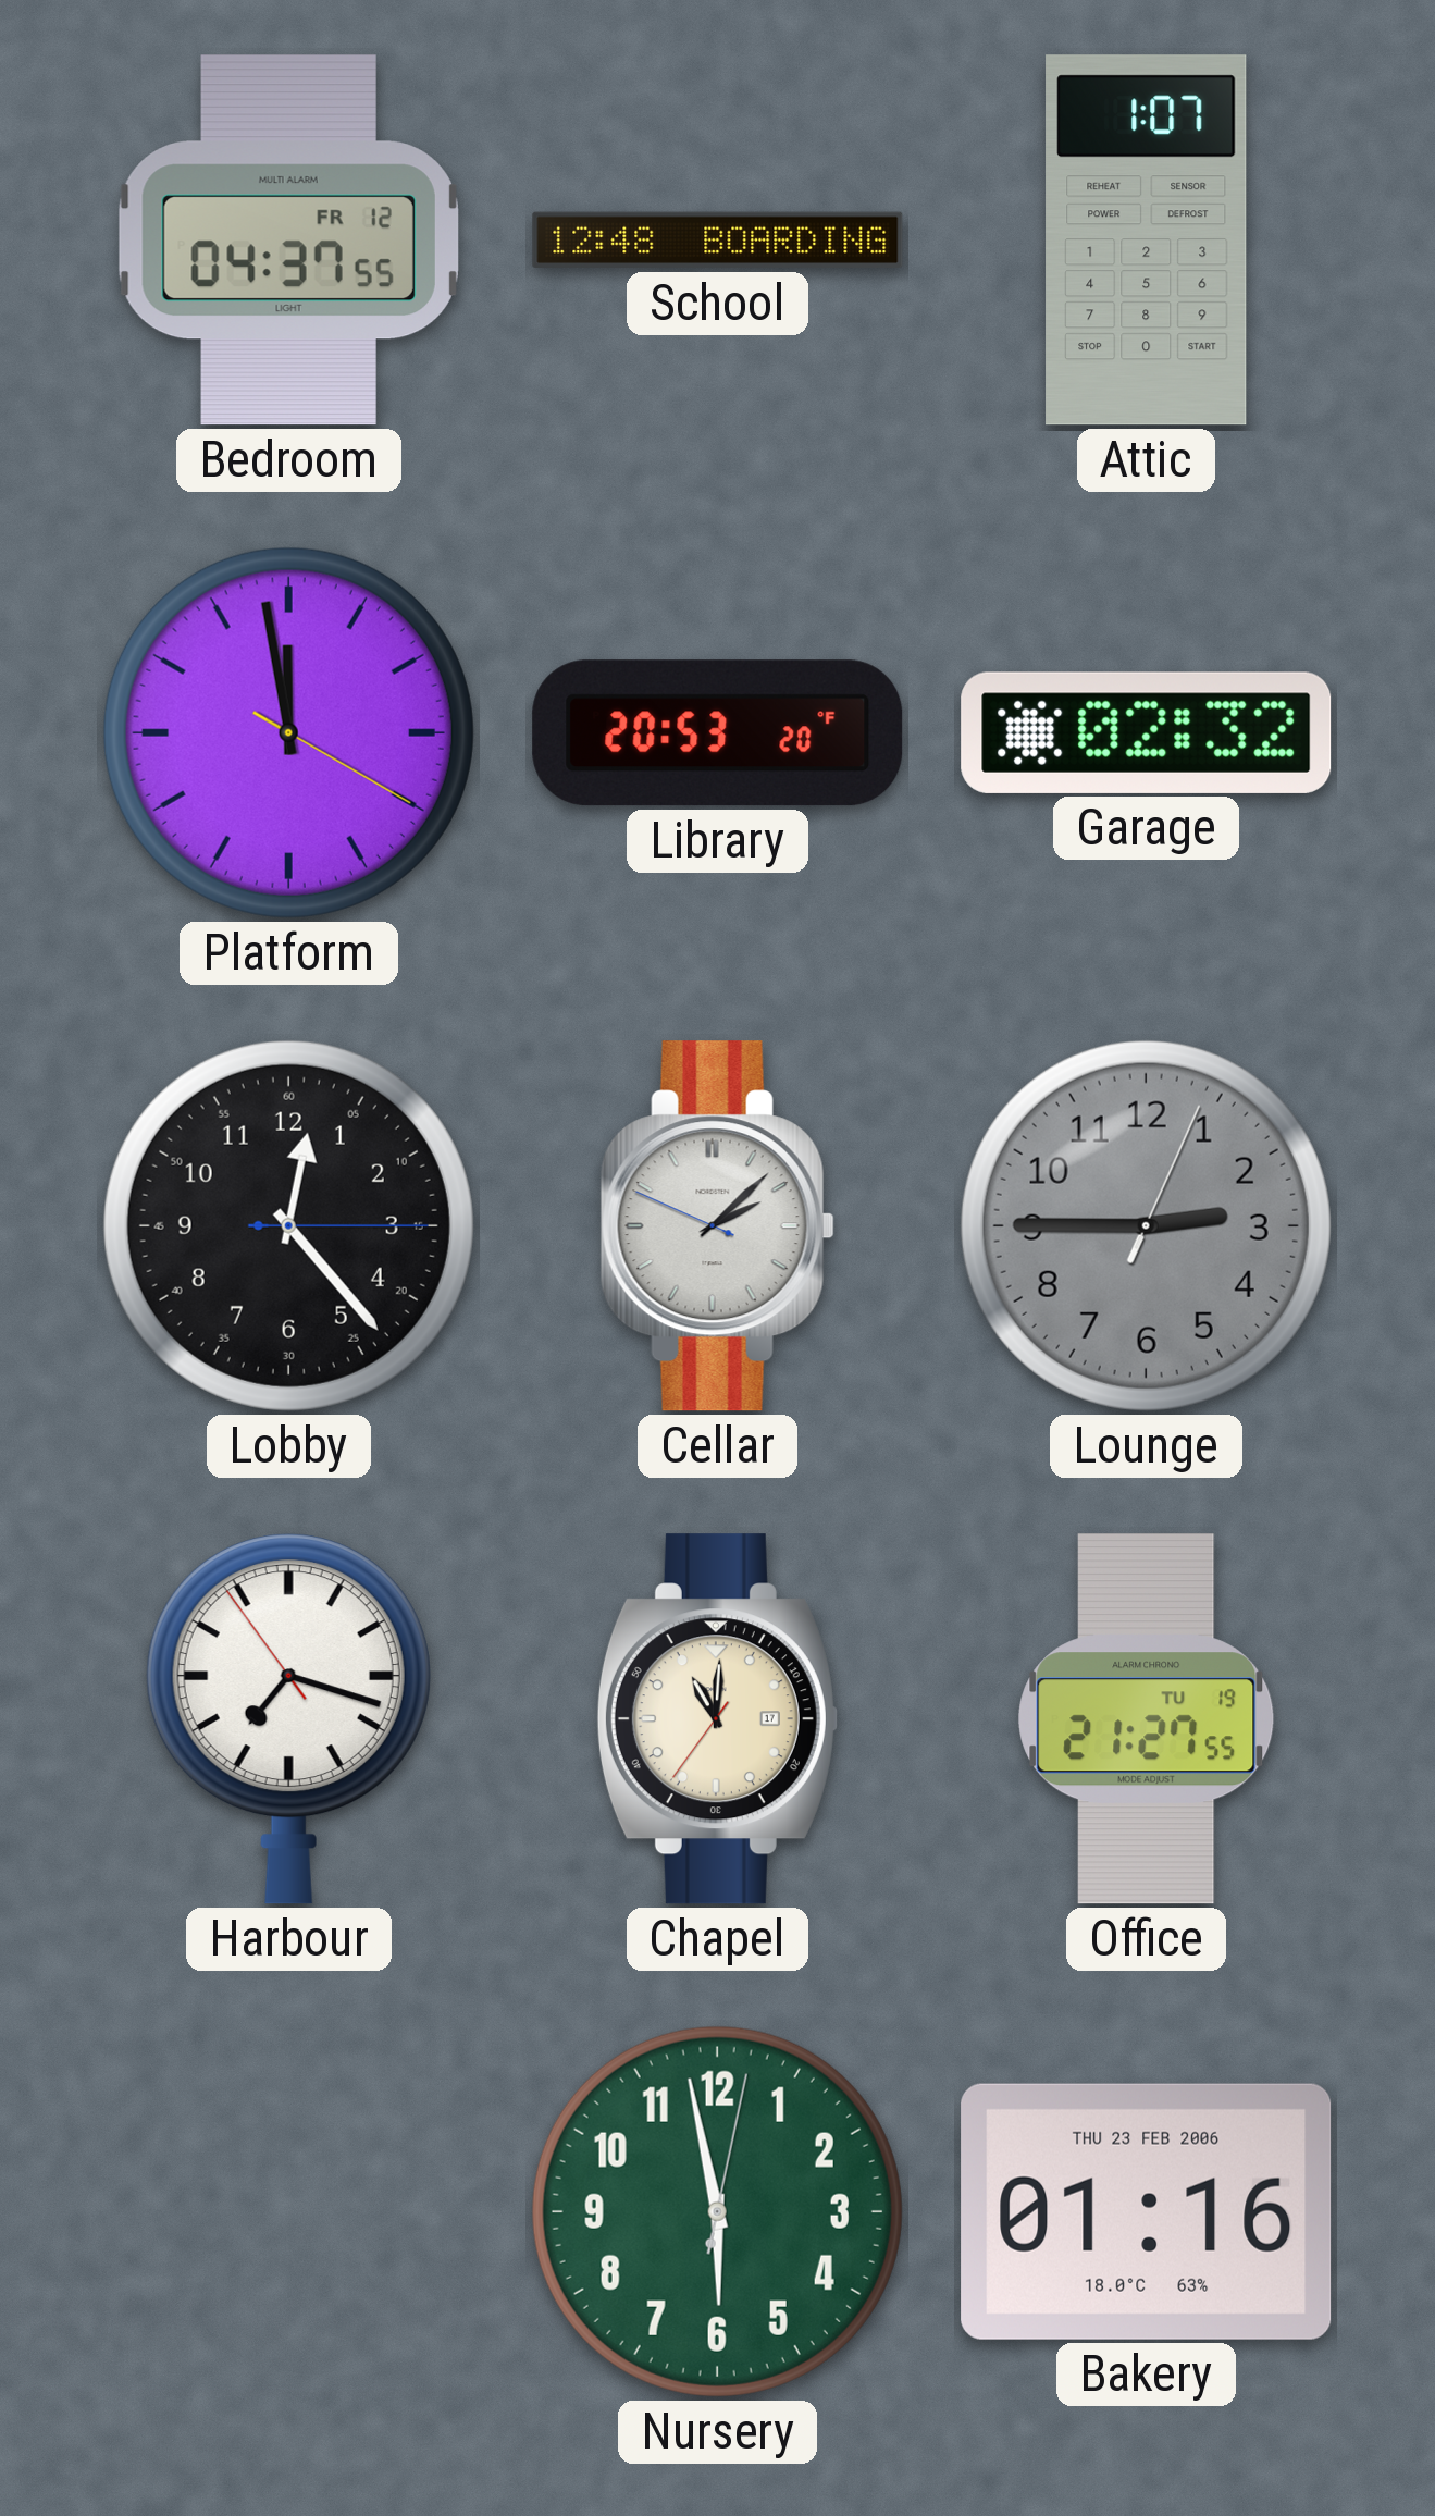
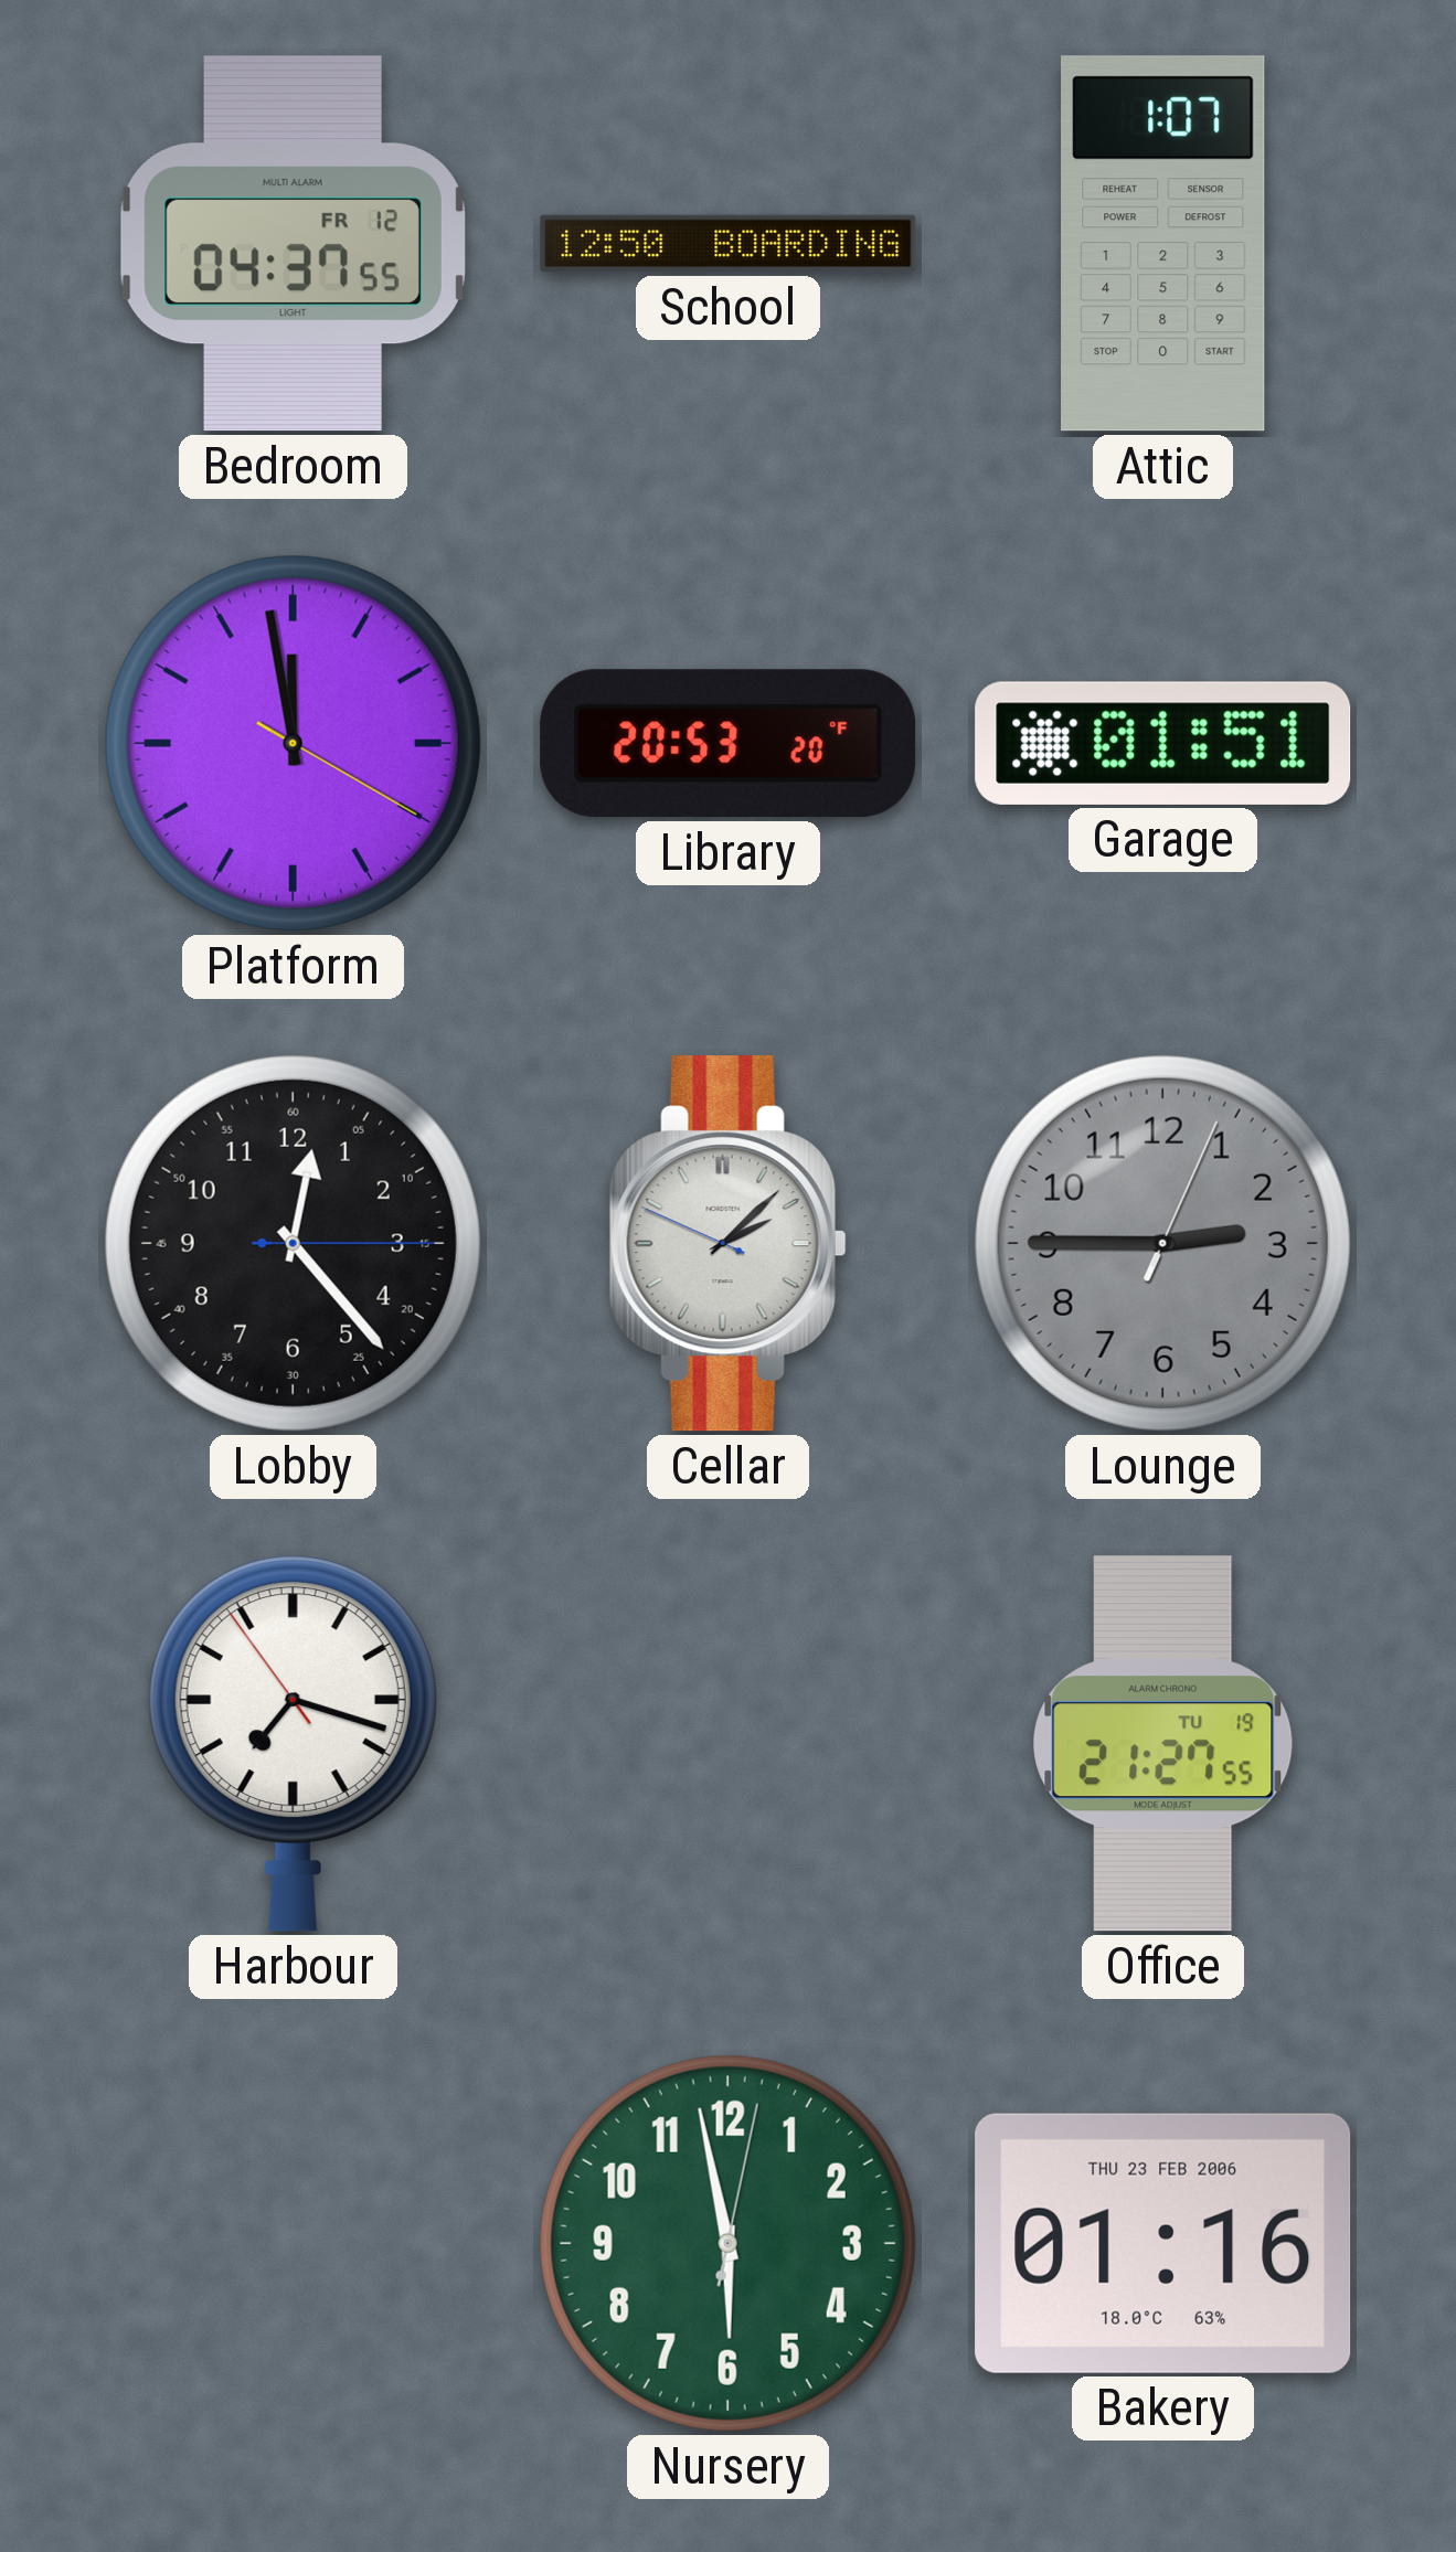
School: 12:48 -> 12:50 (729, 244)
Garage: 02:32 -> 01:51 (1163, 743)
Chapel: 11:00 -> none (717, 1719)
